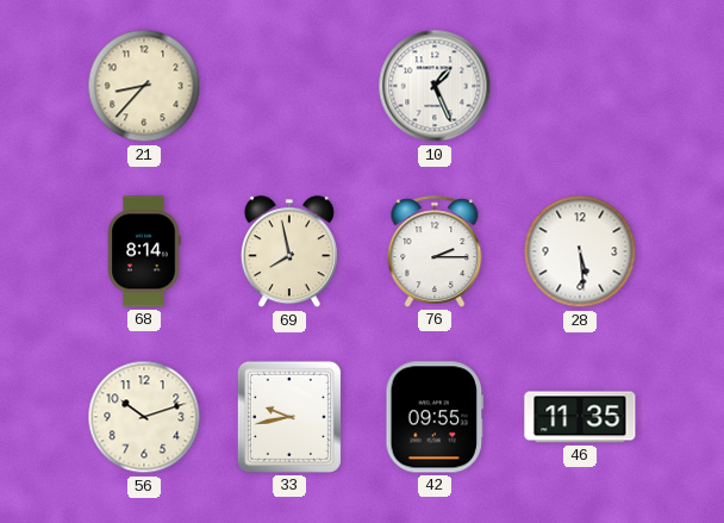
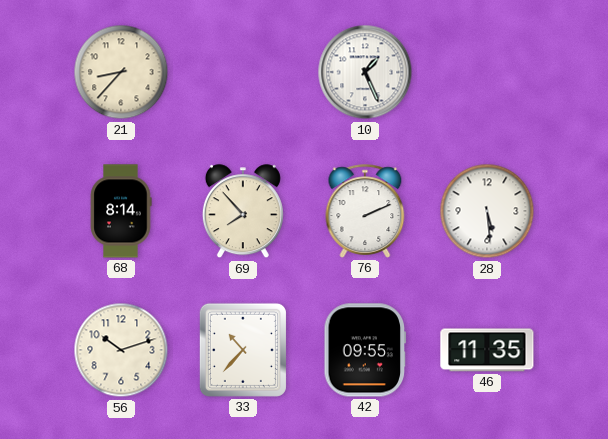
69: 7:58 -> 7:53 (243, 212)
76: 2:15 -> 2:11 (365, 211)
33: 9:43 -> 10:37 (243, 350)
